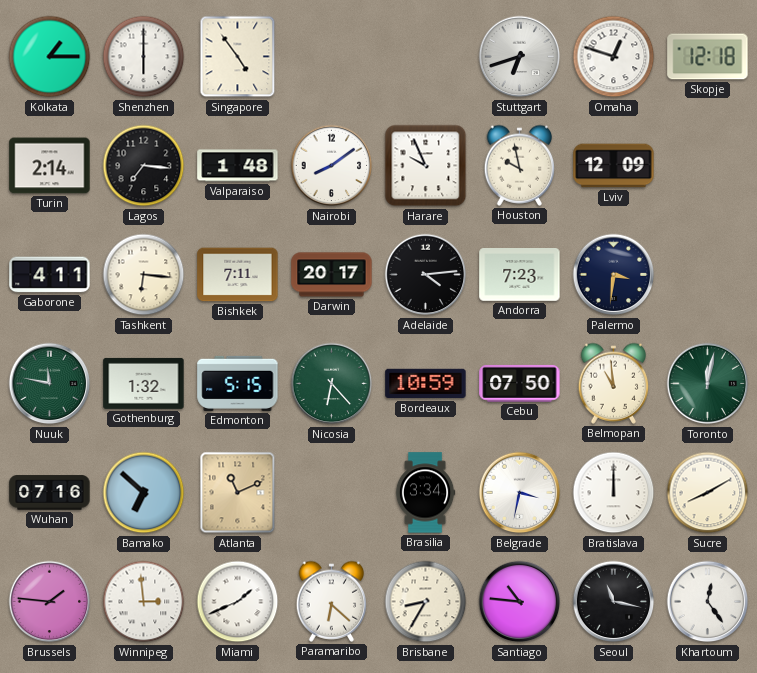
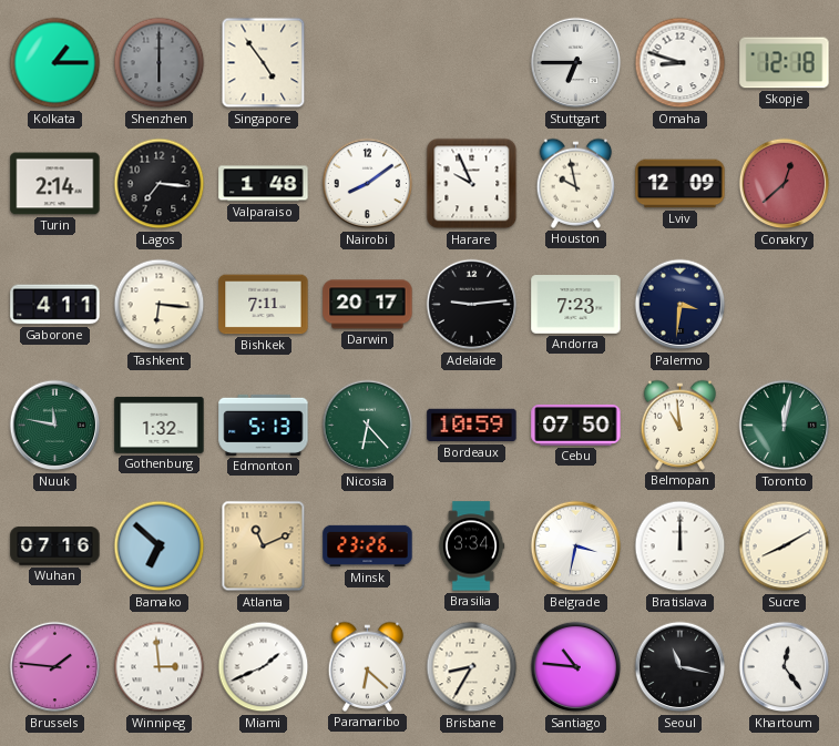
Shenzhen dial: white -> grey (160, 63)
Stuttgart: 6:42 -> 6:45 (576, 63)
Omaha: 12:48 -> 8:48 (681, 63)
Conakry: none -> 12:38 (785, 184)
Adelaide: 4:14 -> 9:14 (472, 305)
Edmonton: 5:15 -> 5:13 (264, 425)
Minsk: none -> 23:26 (368, 546)
